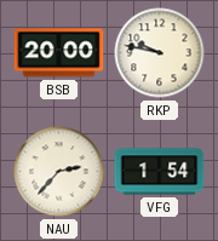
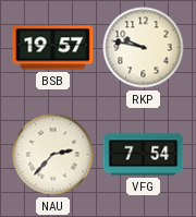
BSB: 20:00 -> 19:57 (53, 48)
VFG: 1:54 -> 7:54 (144, 155)
